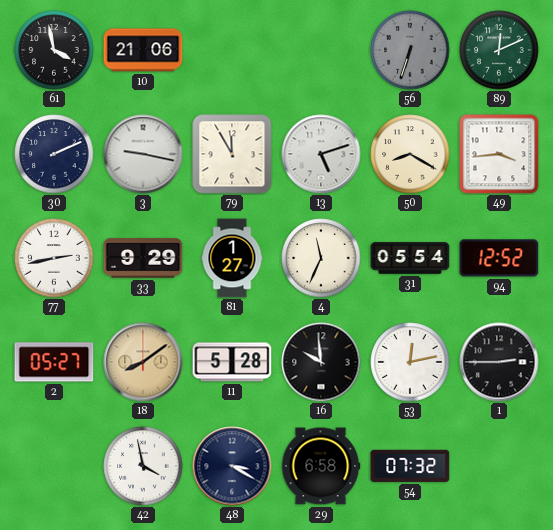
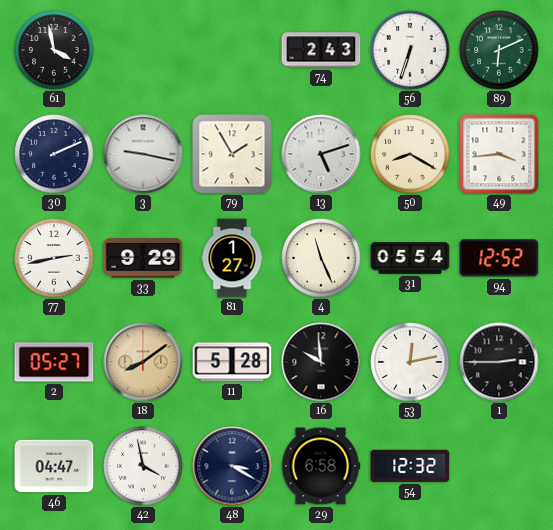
10: 21:06 -> none (143, 50)
74: none -> 2:43 (321, 50)
56 dial: grey -> white (410, 50)
89: 12:11 -> 6:11 (499, 50)
79: 11:55 -> 1:55 (232, 154)
4: 11:34 -> 11:26 (321, 258)
46: none -> 04:47 (54, 466)
54: 07:32 -> 12:32 (410, 466)
